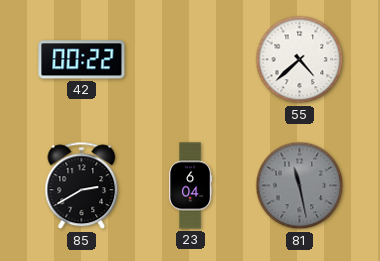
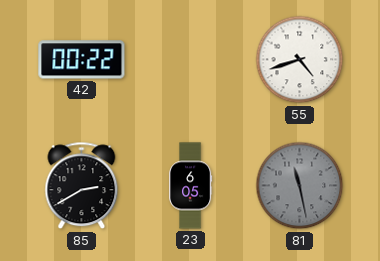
55: 4:38 -> 4:42 (300, 60)
23: 6:04 -> 6:05 (191, 186)
